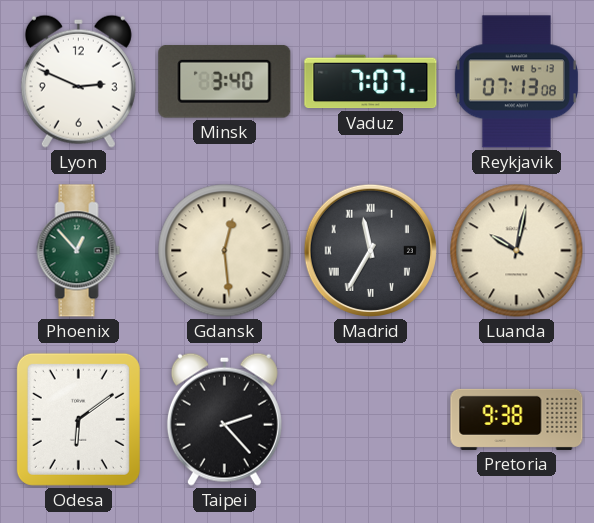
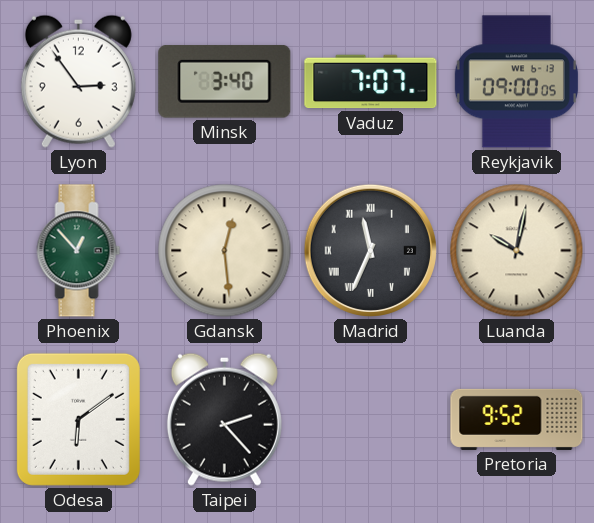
Lyon: 2:49 -> 2:54 (78, 81)
Reykjavik: 07:13 -> 09:00 (516, 82)
Madrid: 11:35 -> 11:34 (370, 250)
Pretoria: 9:38 -> 9:52 (517, 419)
